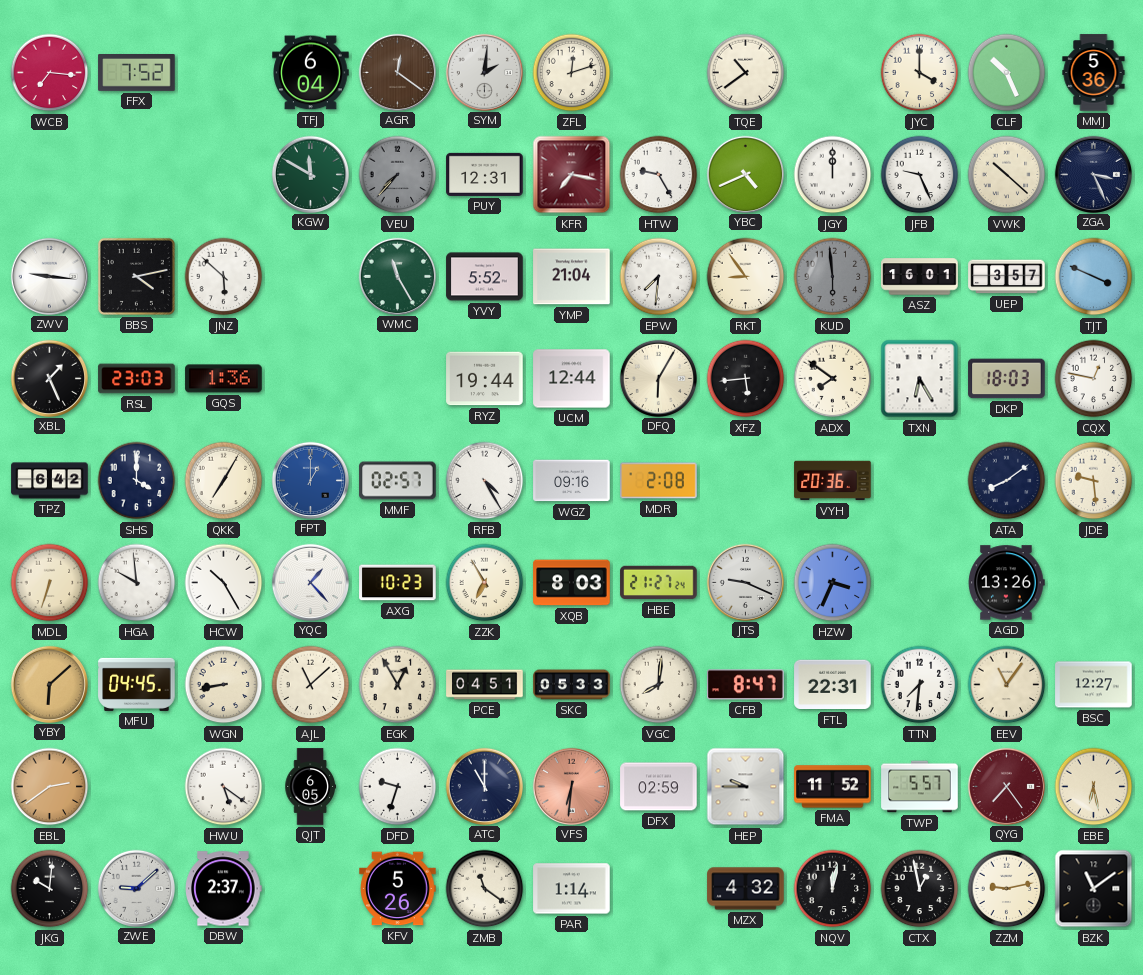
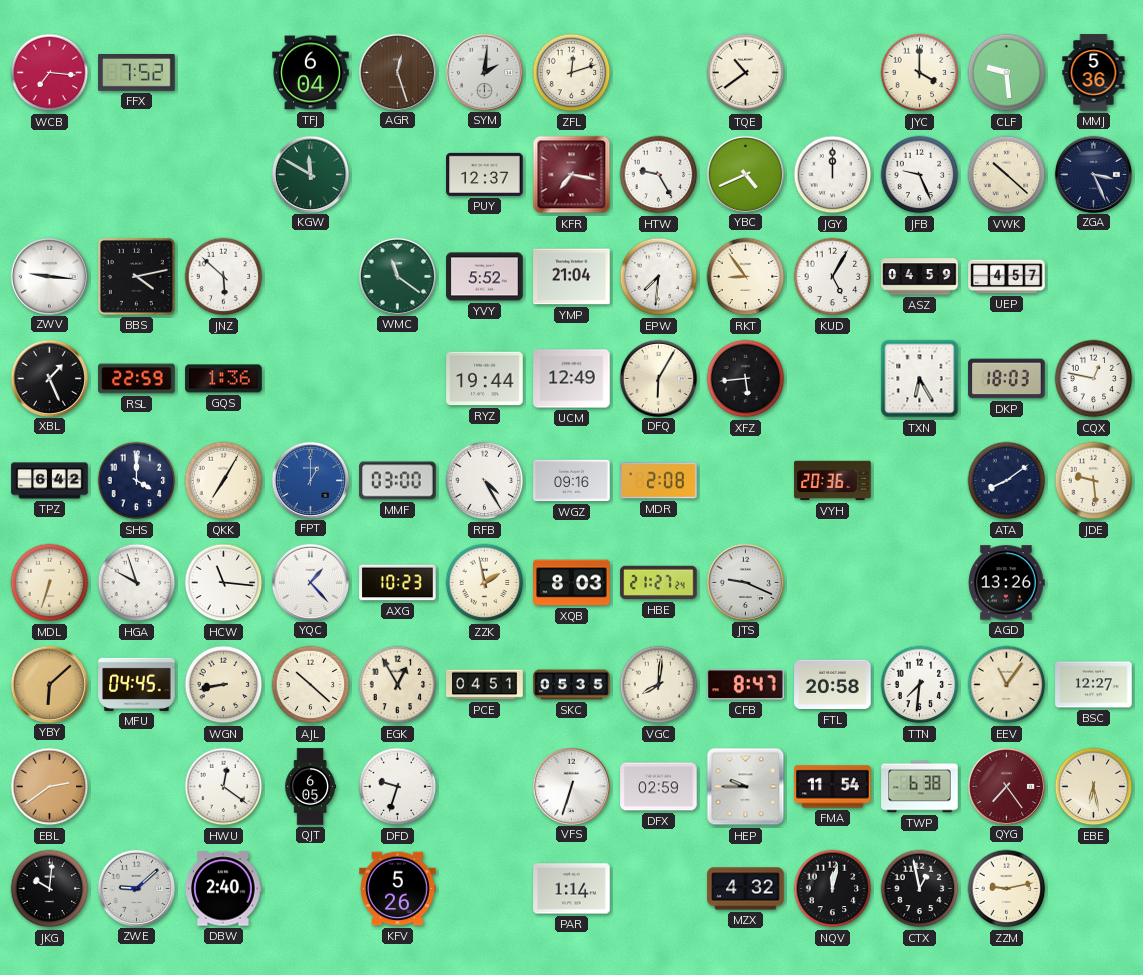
AGR: 12:21 -> 12:27 (397, 72)
CLF: 10:26 -> 9:29 (1007, 73)
VEU: 7:37 -> none (398, 175)
PUY: 12:31 -> 12:37 (485, 174)
WMC: 11:25 -> 11:21 (397, 276)
KUD: 5:59 -> 5:05 (833, 277)
KUD dial: grey -> white (833, 277)
ASZ: 16:01 -> 04:59 (920, 277)
UEP: 3:57 -> 4:57 (1007, 277)
TJT: 3:49 -> none (1094, 277)
RSL: 23:03 -> 22:59 (137, 379)
UCM: 12:44 -> 12:49 (572, 379)
ADX: 7:51 -> none (833, 379)
MMF: 02:57 -> 03:00 (398, 481)
HGA: 9:59 -> 9:57 (137, 583)
HCW: 10:25 -> 11:16 (224, 583)
ZZK: 6:55 -> 1:58 (485, 583)
HZW: 3:34 -> none (833, 583)
AJL: 11:08 -> 10:22 (311, 685)
SKC: 05:33 -> 05:35 (572, 685)
FTL: 22:31 -> 20:58 (833, 685)
HWU: 5:21 -> 12:21 (224, 787)
ATC: 11:00 -> none (484, 786)
VFS: 6:31 -> 6:33 (571, 786)
VFS dial: salmon -> white (571, 786)
FMA: 11:52 -> 11:54 (833, 787)
TWP: 5:57 -> 6:38 (920, 787)
DBW: 2:37 -> 2:40 (224, 889)
ZMB: 11:21 -> none (485, 889)
BZK: 11:09 -> none (1094, 889)
